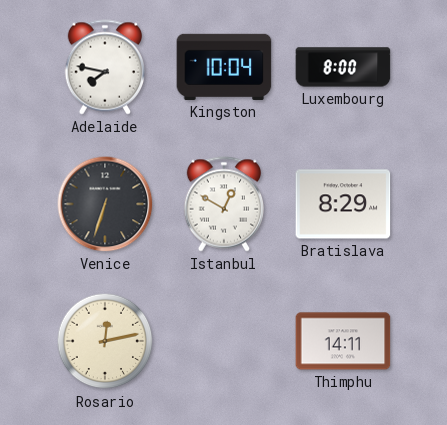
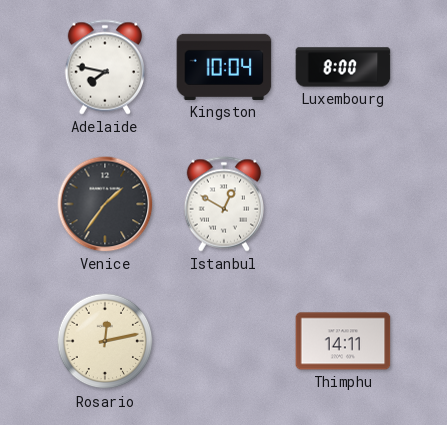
Venice: 6:33 -> 1:36 (105, 204)
Bratislava: 8:29 -> none (343, 204)
